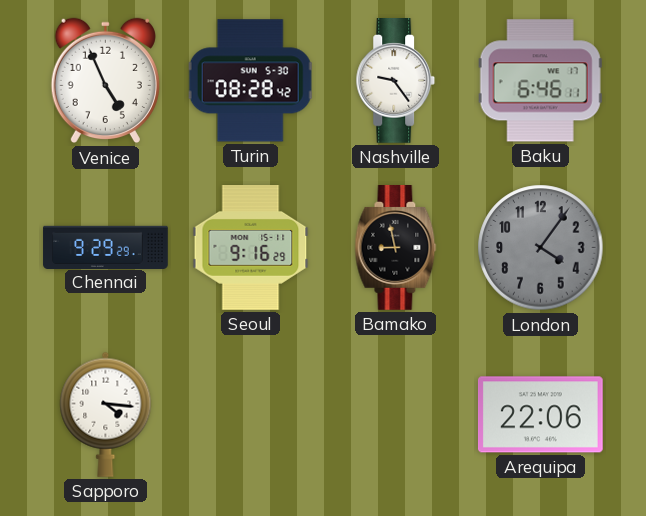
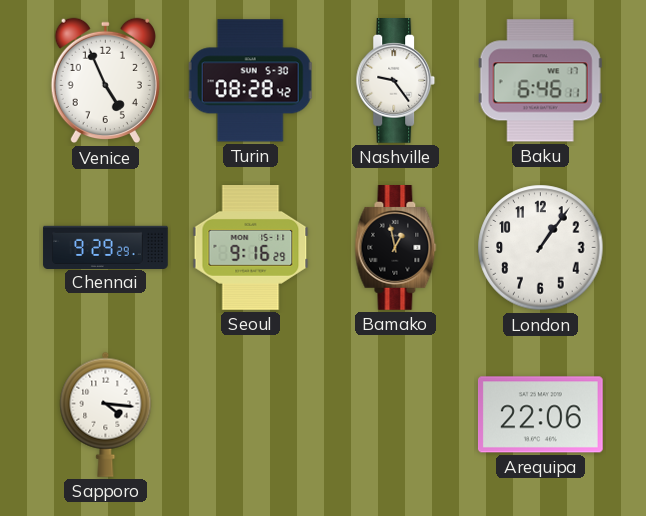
Bamako: 8:58 -> 12:58 (396, 248)
London: 4:06 -> 1:06 (541, 248)
London dial: grey -> white (541, 248)
